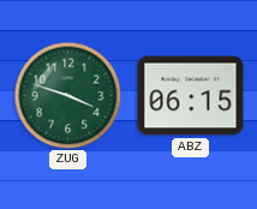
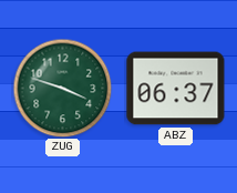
ABZ: 06:15 -> 06:37 (176, 89)
